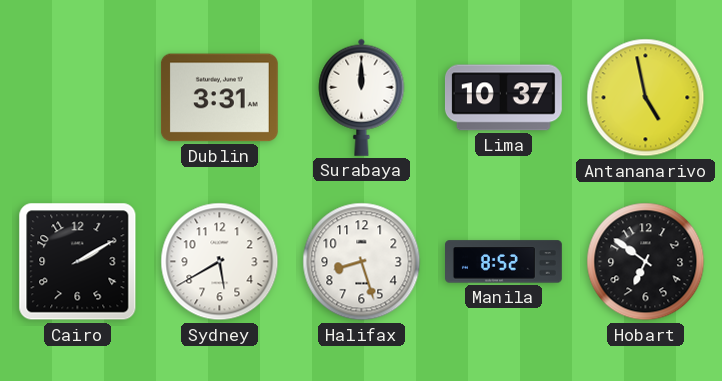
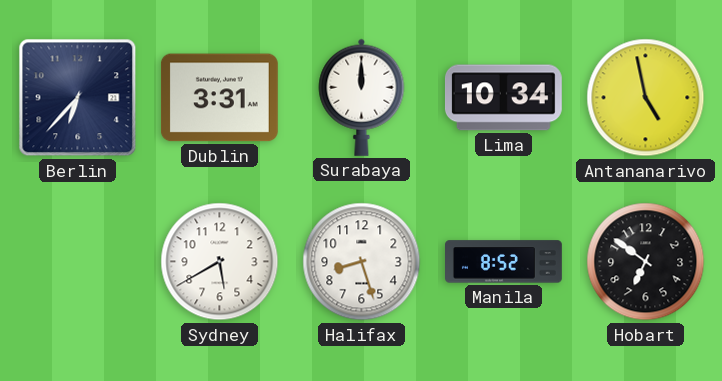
Berlin: none -> 6:37 (78, 98)
Lima: 10:37 -> 10:34 (503, 98)
Cairo: 2:10 -> none (78, 262)
